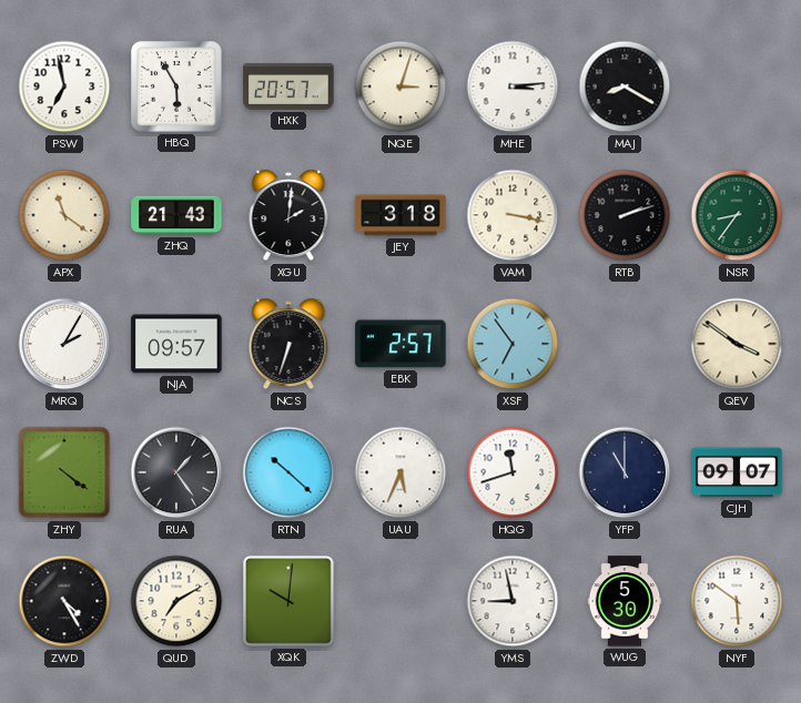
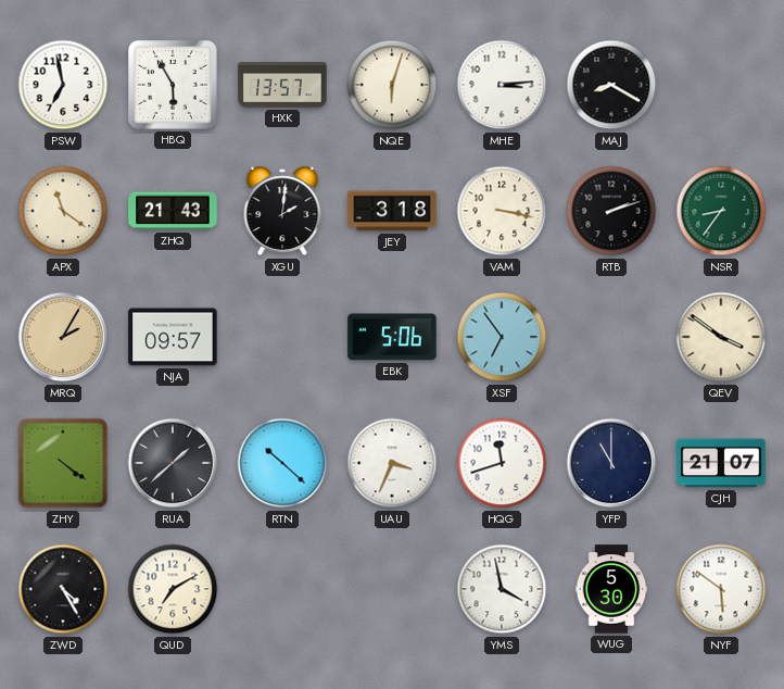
HXK: 20:57 -> 13:57 (282, 85)
NQE: 3:03 -> 6:03 (392, 85)
MRQ dial: white -> champagne (63, 337)
NCS: 6:33 -> none (288, 344)
EBK: 2:57 -> 5:06 (392, 337)
RUA: 1:24 -> 1:38 (173, 463)
UAU: 5:34 -> 3:34 (392, 463)
CJH: 09:07 -> 21:07 (721, 463)
XQK: 10:01 -> none (288, 601)
YMS: 8:58 -> 3:58 (502, 589)
